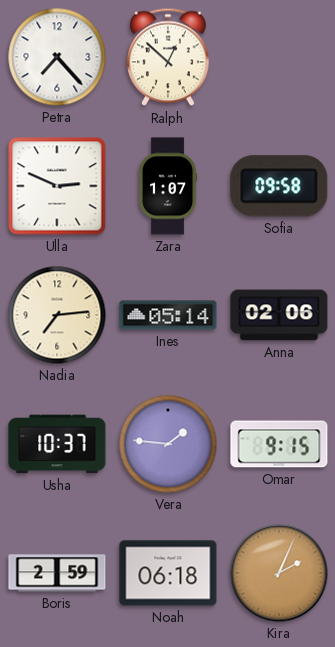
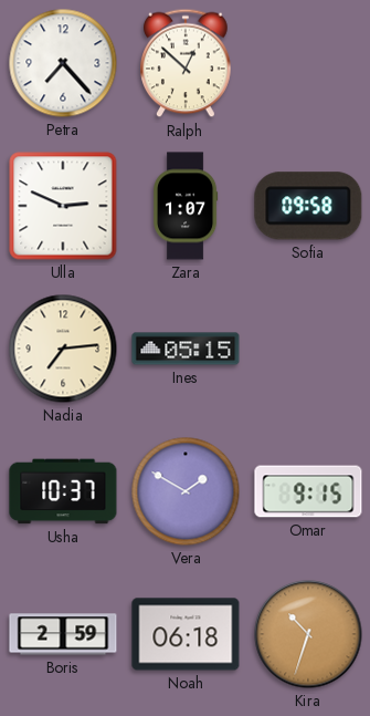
Ines: 05:14 -> 05:15 (186, 349)
Anna: 02:06 -> none (279, 315)
Vera: 1:46 -> 1:50 (186, 491)
Kira: 2:04 -> 10:33 (308, 634)
